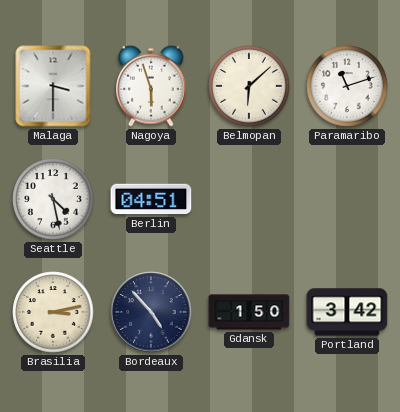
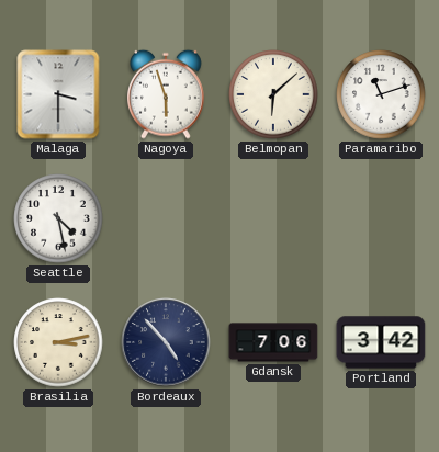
Berlin: 04:51 -> none (151, 199)
Gdansk: 1:50 -> 7:06 (273, 342)
